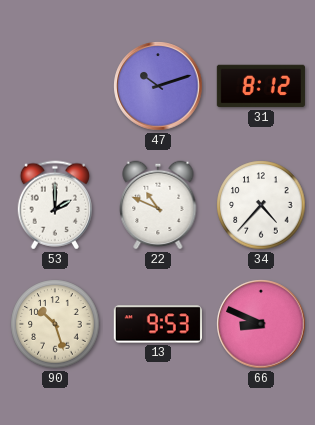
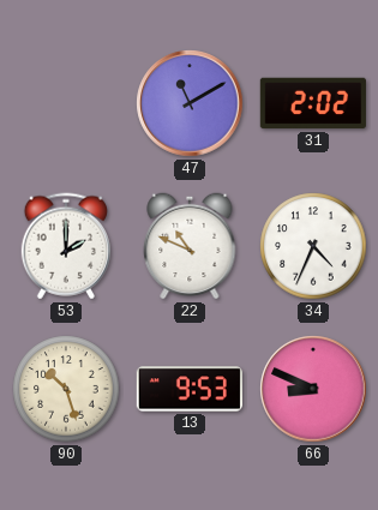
47: 10:12 -> 11:10 (190, 103)
31: 8:12 -> 2:02 (313, 103)
34: 4:37 -> 4:34 (313, 246)
